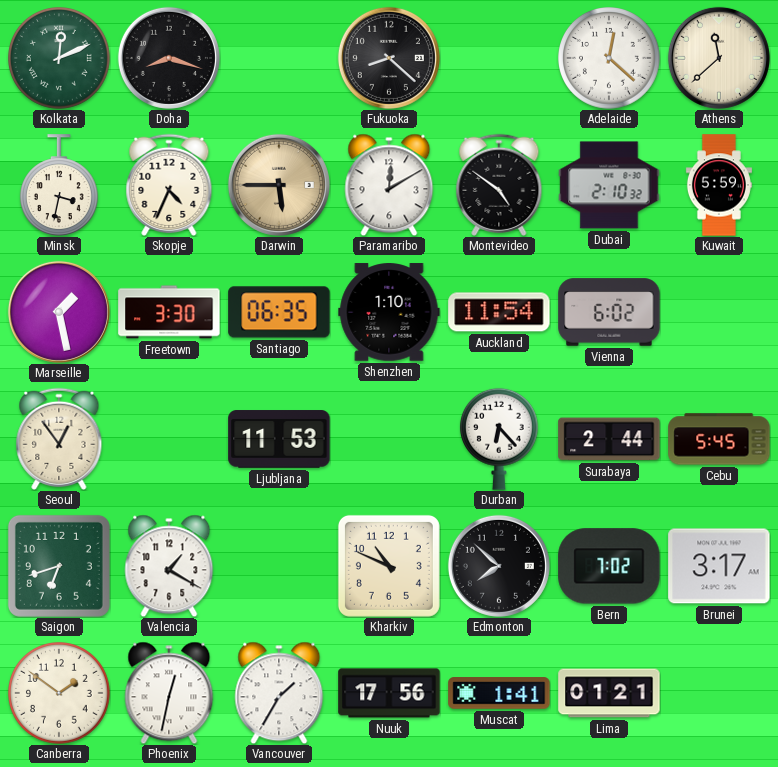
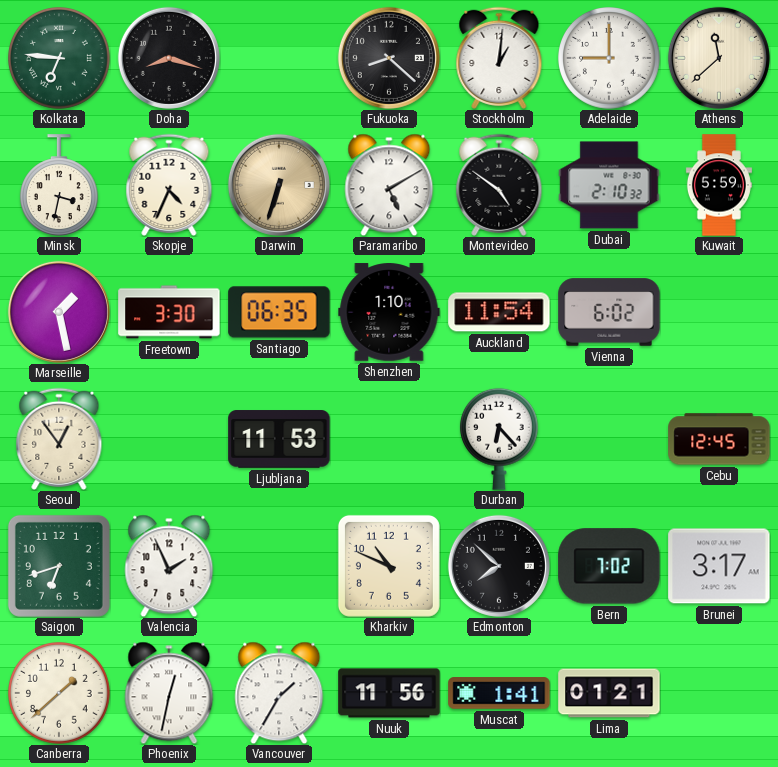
Kolkata: 12:11 -> 6:46 (60, 59)
Stockholm: none -> 1:01 (499, 58)
Adelaide: 12:22 -> 9:00 (610, 59)
Darwin: 5:45 -> 6:33 (279, 185)
Paramaribo: 12:10 -> 5:10 (389, 185)
Surabaya: 2:44 -> none (609, 439)
Cebu: 5:45 -> 12:45 (719, 439)
Valencia: 1:20 -> 1:56 (169, 566)
Canberra: 1:51 -> 1:38 (60, 694)
Nuuk: 17:56 -> 11:56 (389, 693)
